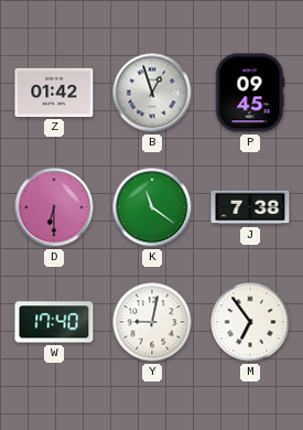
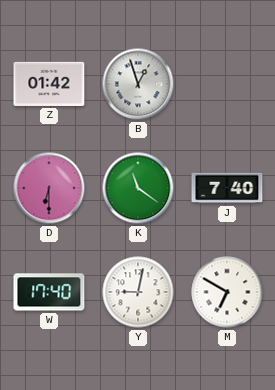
P: 09:45 -> none (250, 93)
J: 7:38 -> 7:40 (227, 188)
M: 6:54 -> 6:50 (227, 292)
